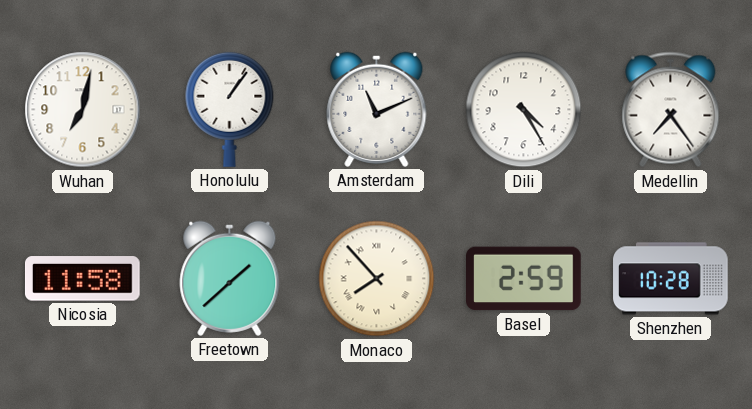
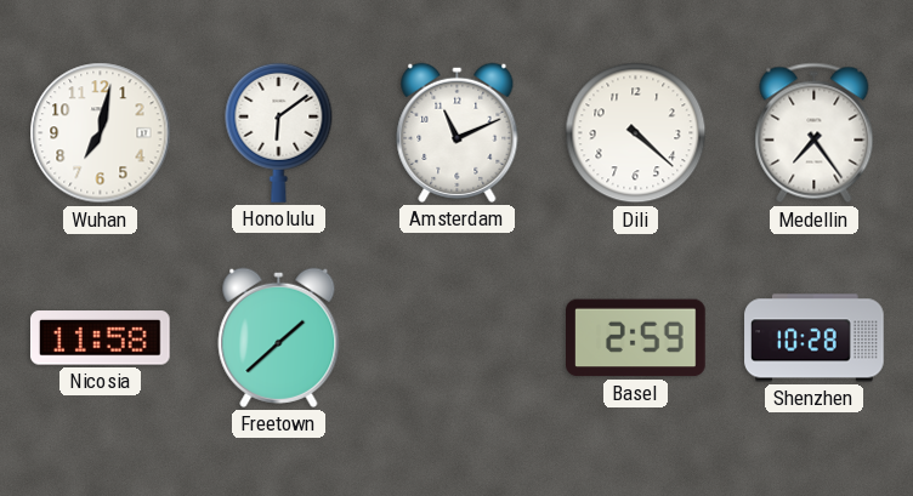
Honolulu: 1:06 -> 6:09 (279, 132)
Dili: 4:25 -> 4:22 (636, 133)
Monaco: 7:53 -> none (377, 279)
